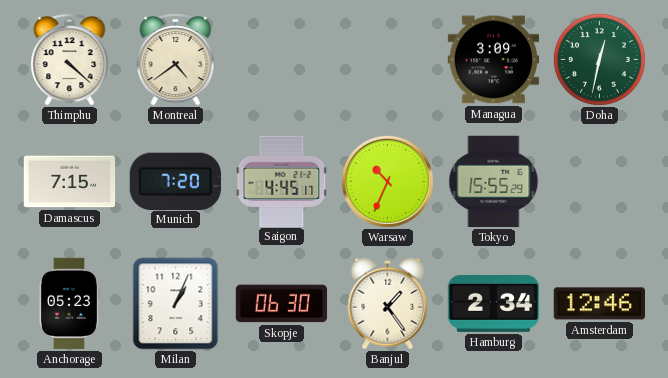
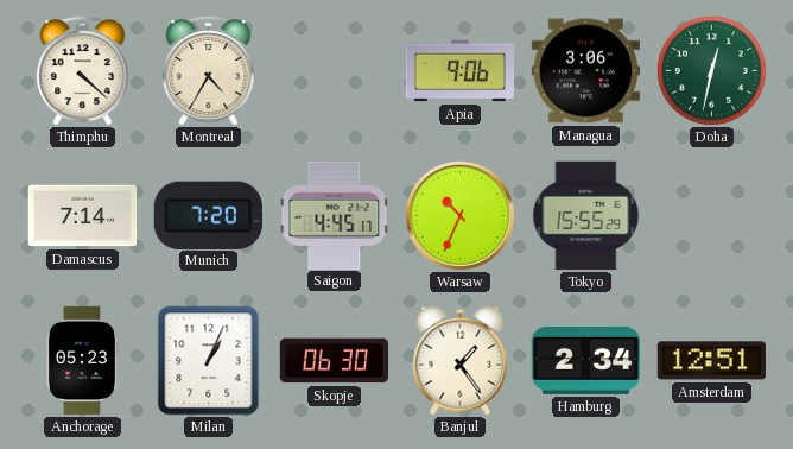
Montreal: 4:39 -> 4:35 (209, 71)
Apia: none -> 9:06 (459, 71)
Managua: 3:09 -> 3:06 (586, 71)
Damascus: 7:15 -> 7:14 (83, 216)
Amsterdam: 12:46 -> 12:51 (711, 361)
